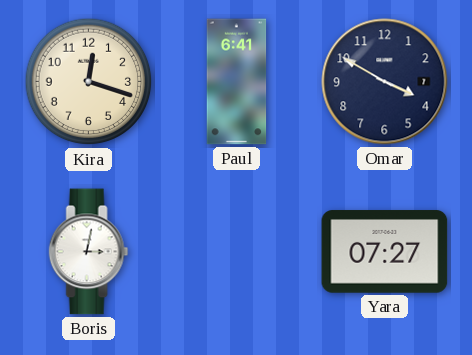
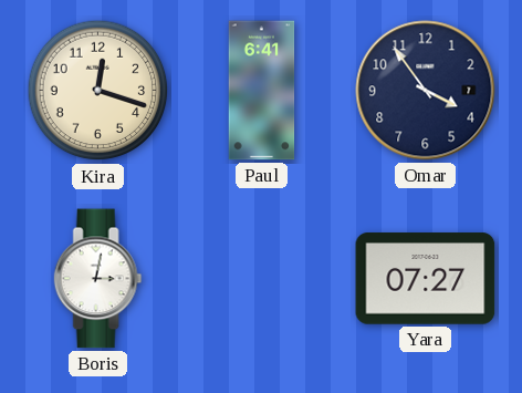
Omar: 3:50 -> 3:54 (426, 91)
